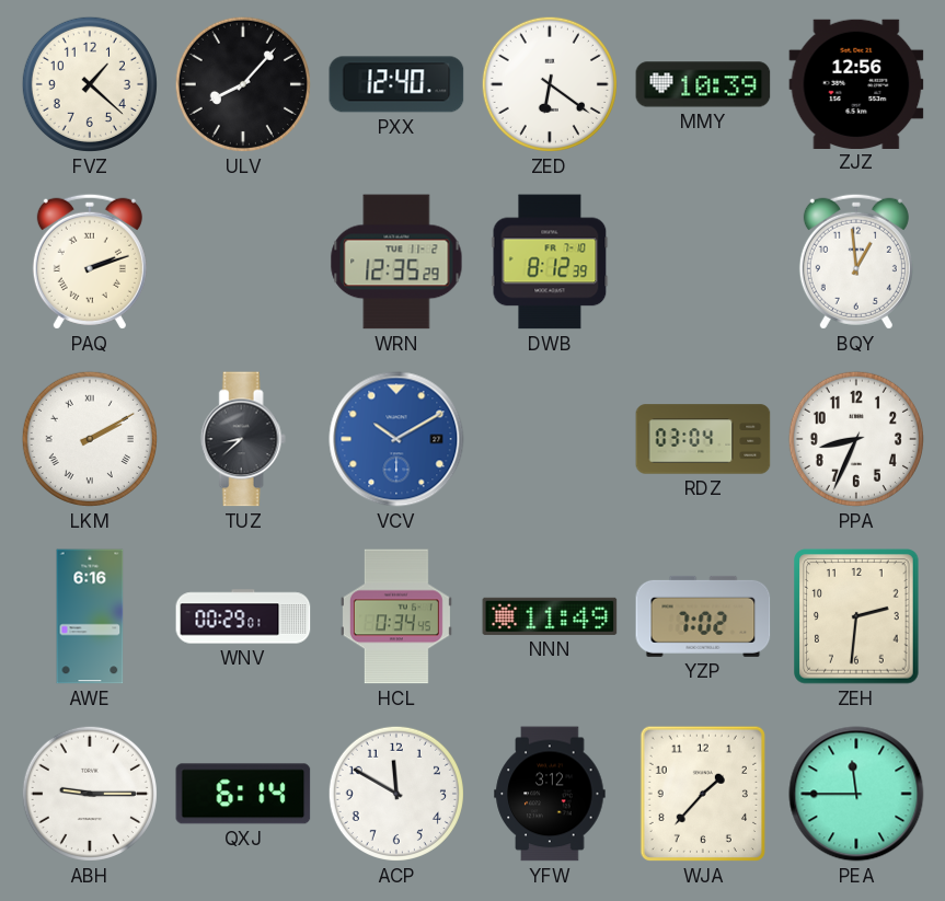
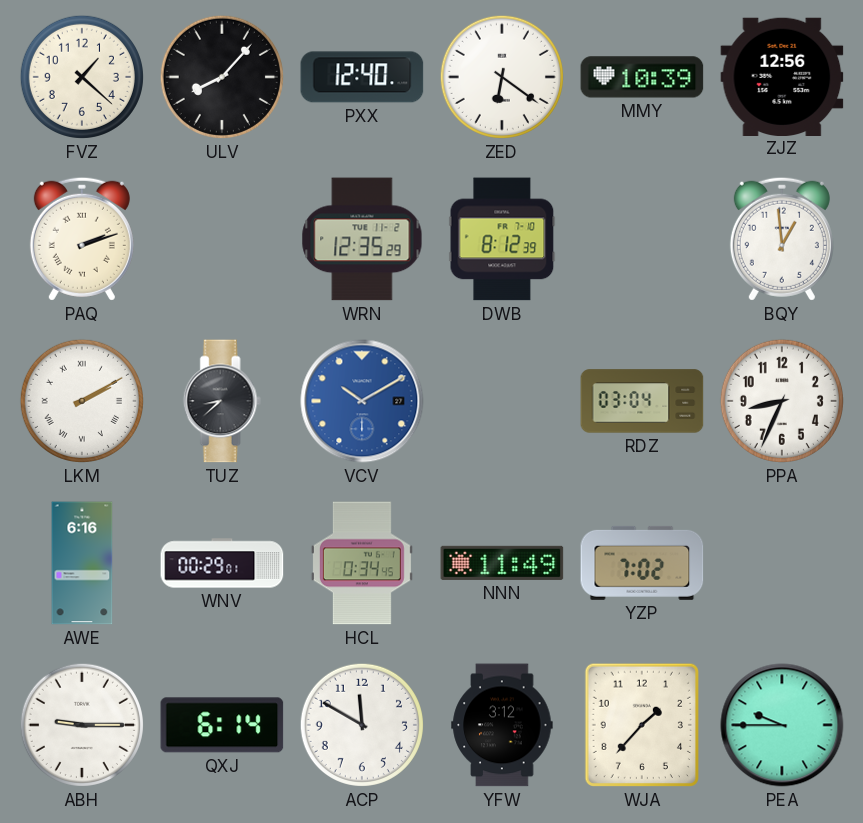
ZEH: 2:31 -> none (857, 616)
PEA: 11:45 -> 9:45 (782, 725)
